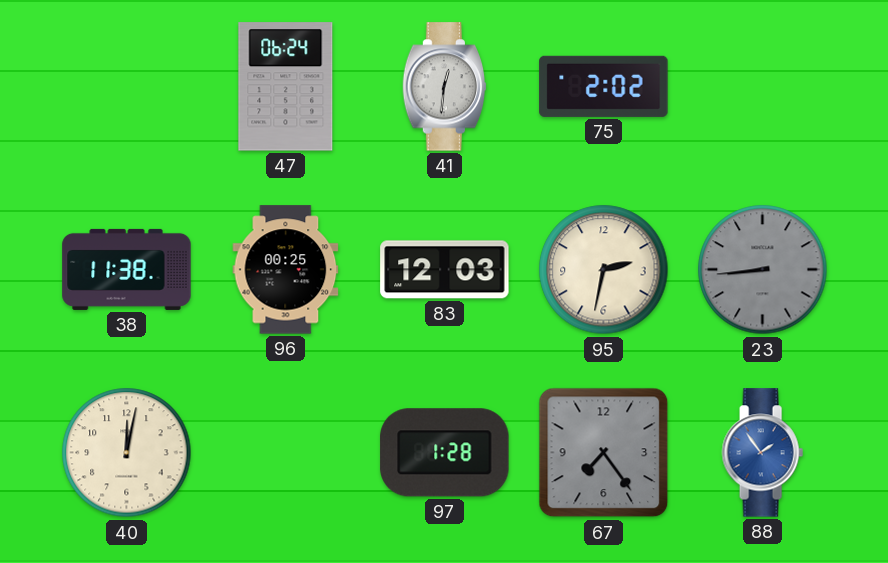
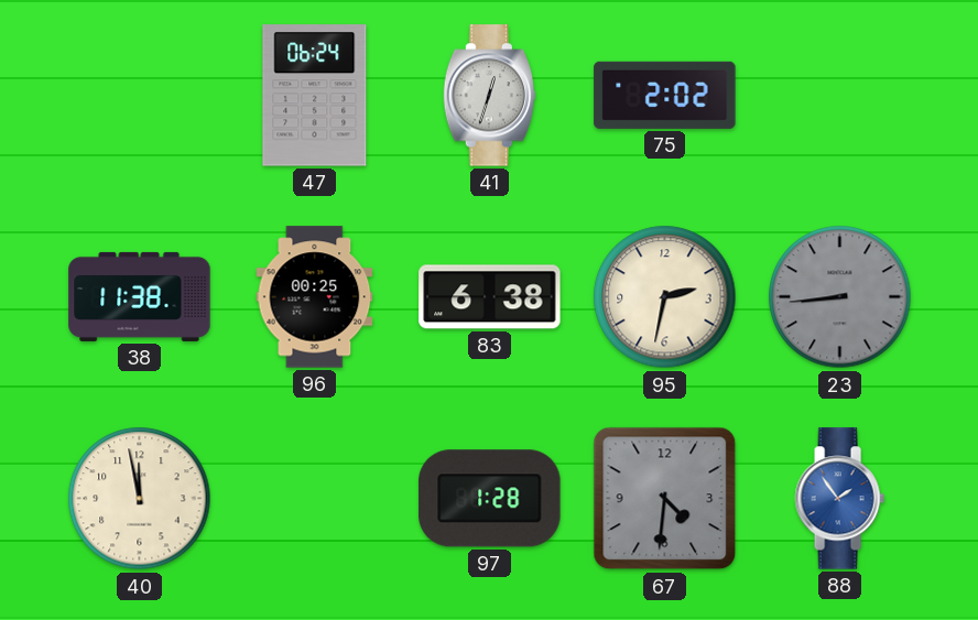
41: 12:31 -> 12:33 (490, 96)
83: 12:03 -> 6:38 (490, 297)
40: 12:02 -> 11:58 (140, 499)
67: 7:24 -> 4:31 (665, 499)
